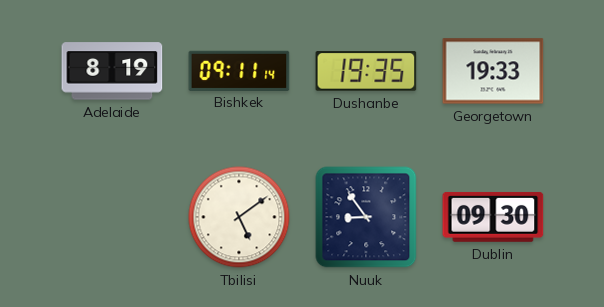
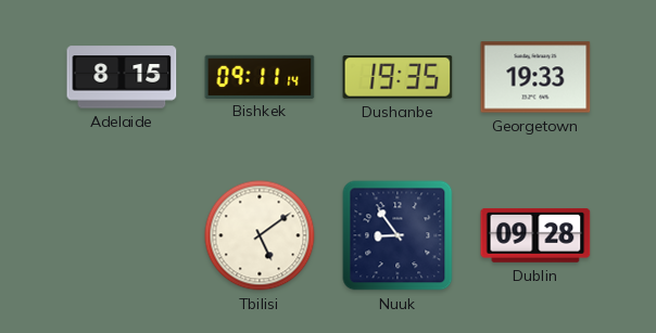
Adelaide: 8:19 -> 8:15 (122, 77)
Dublin: 09:30 -> 09:28 (535, 235)
